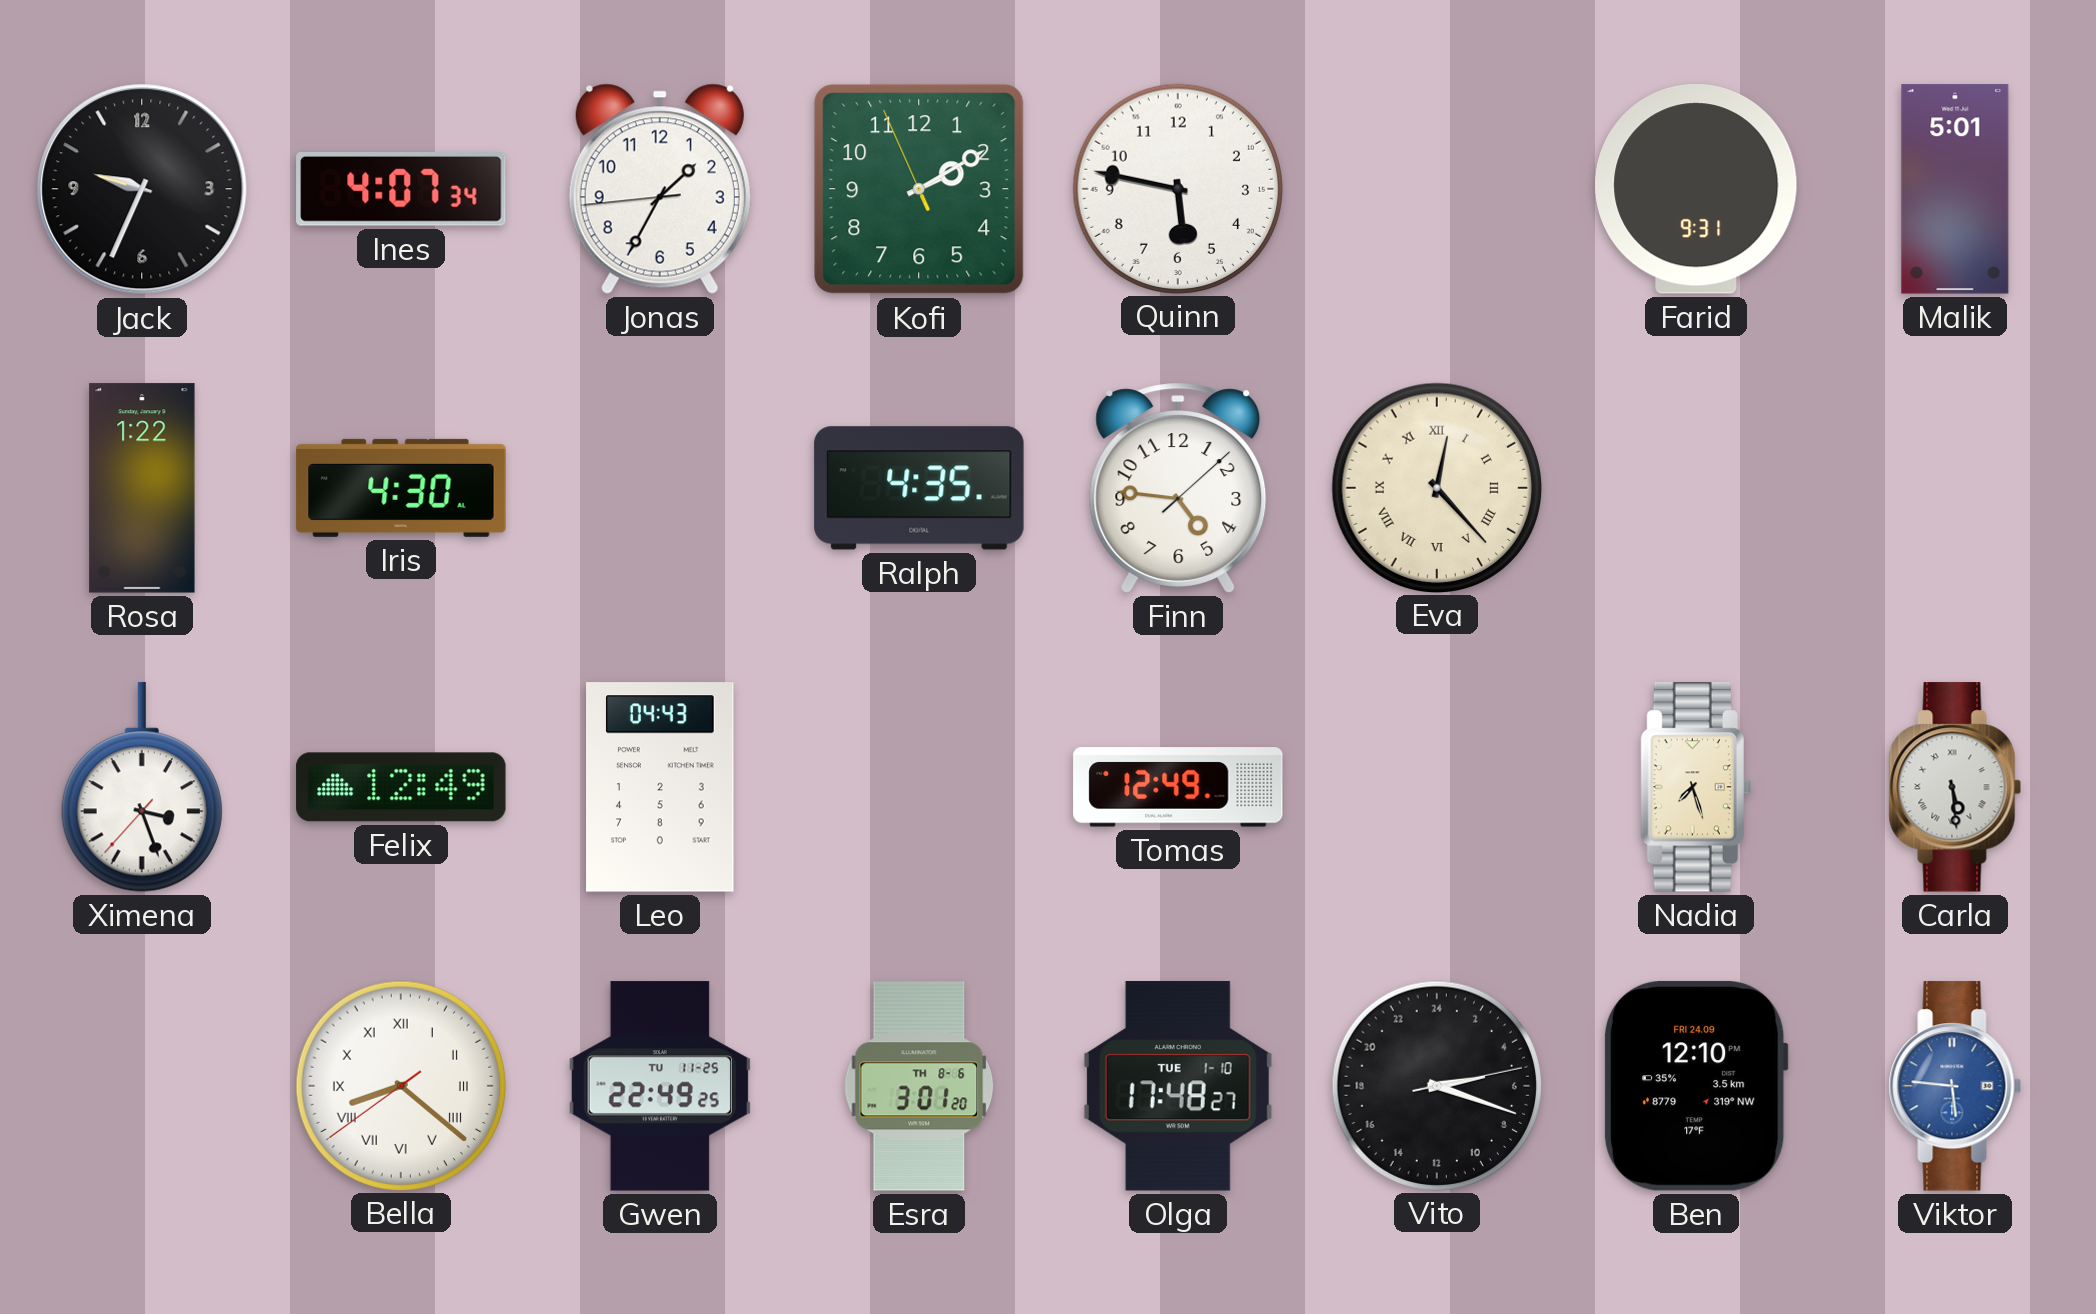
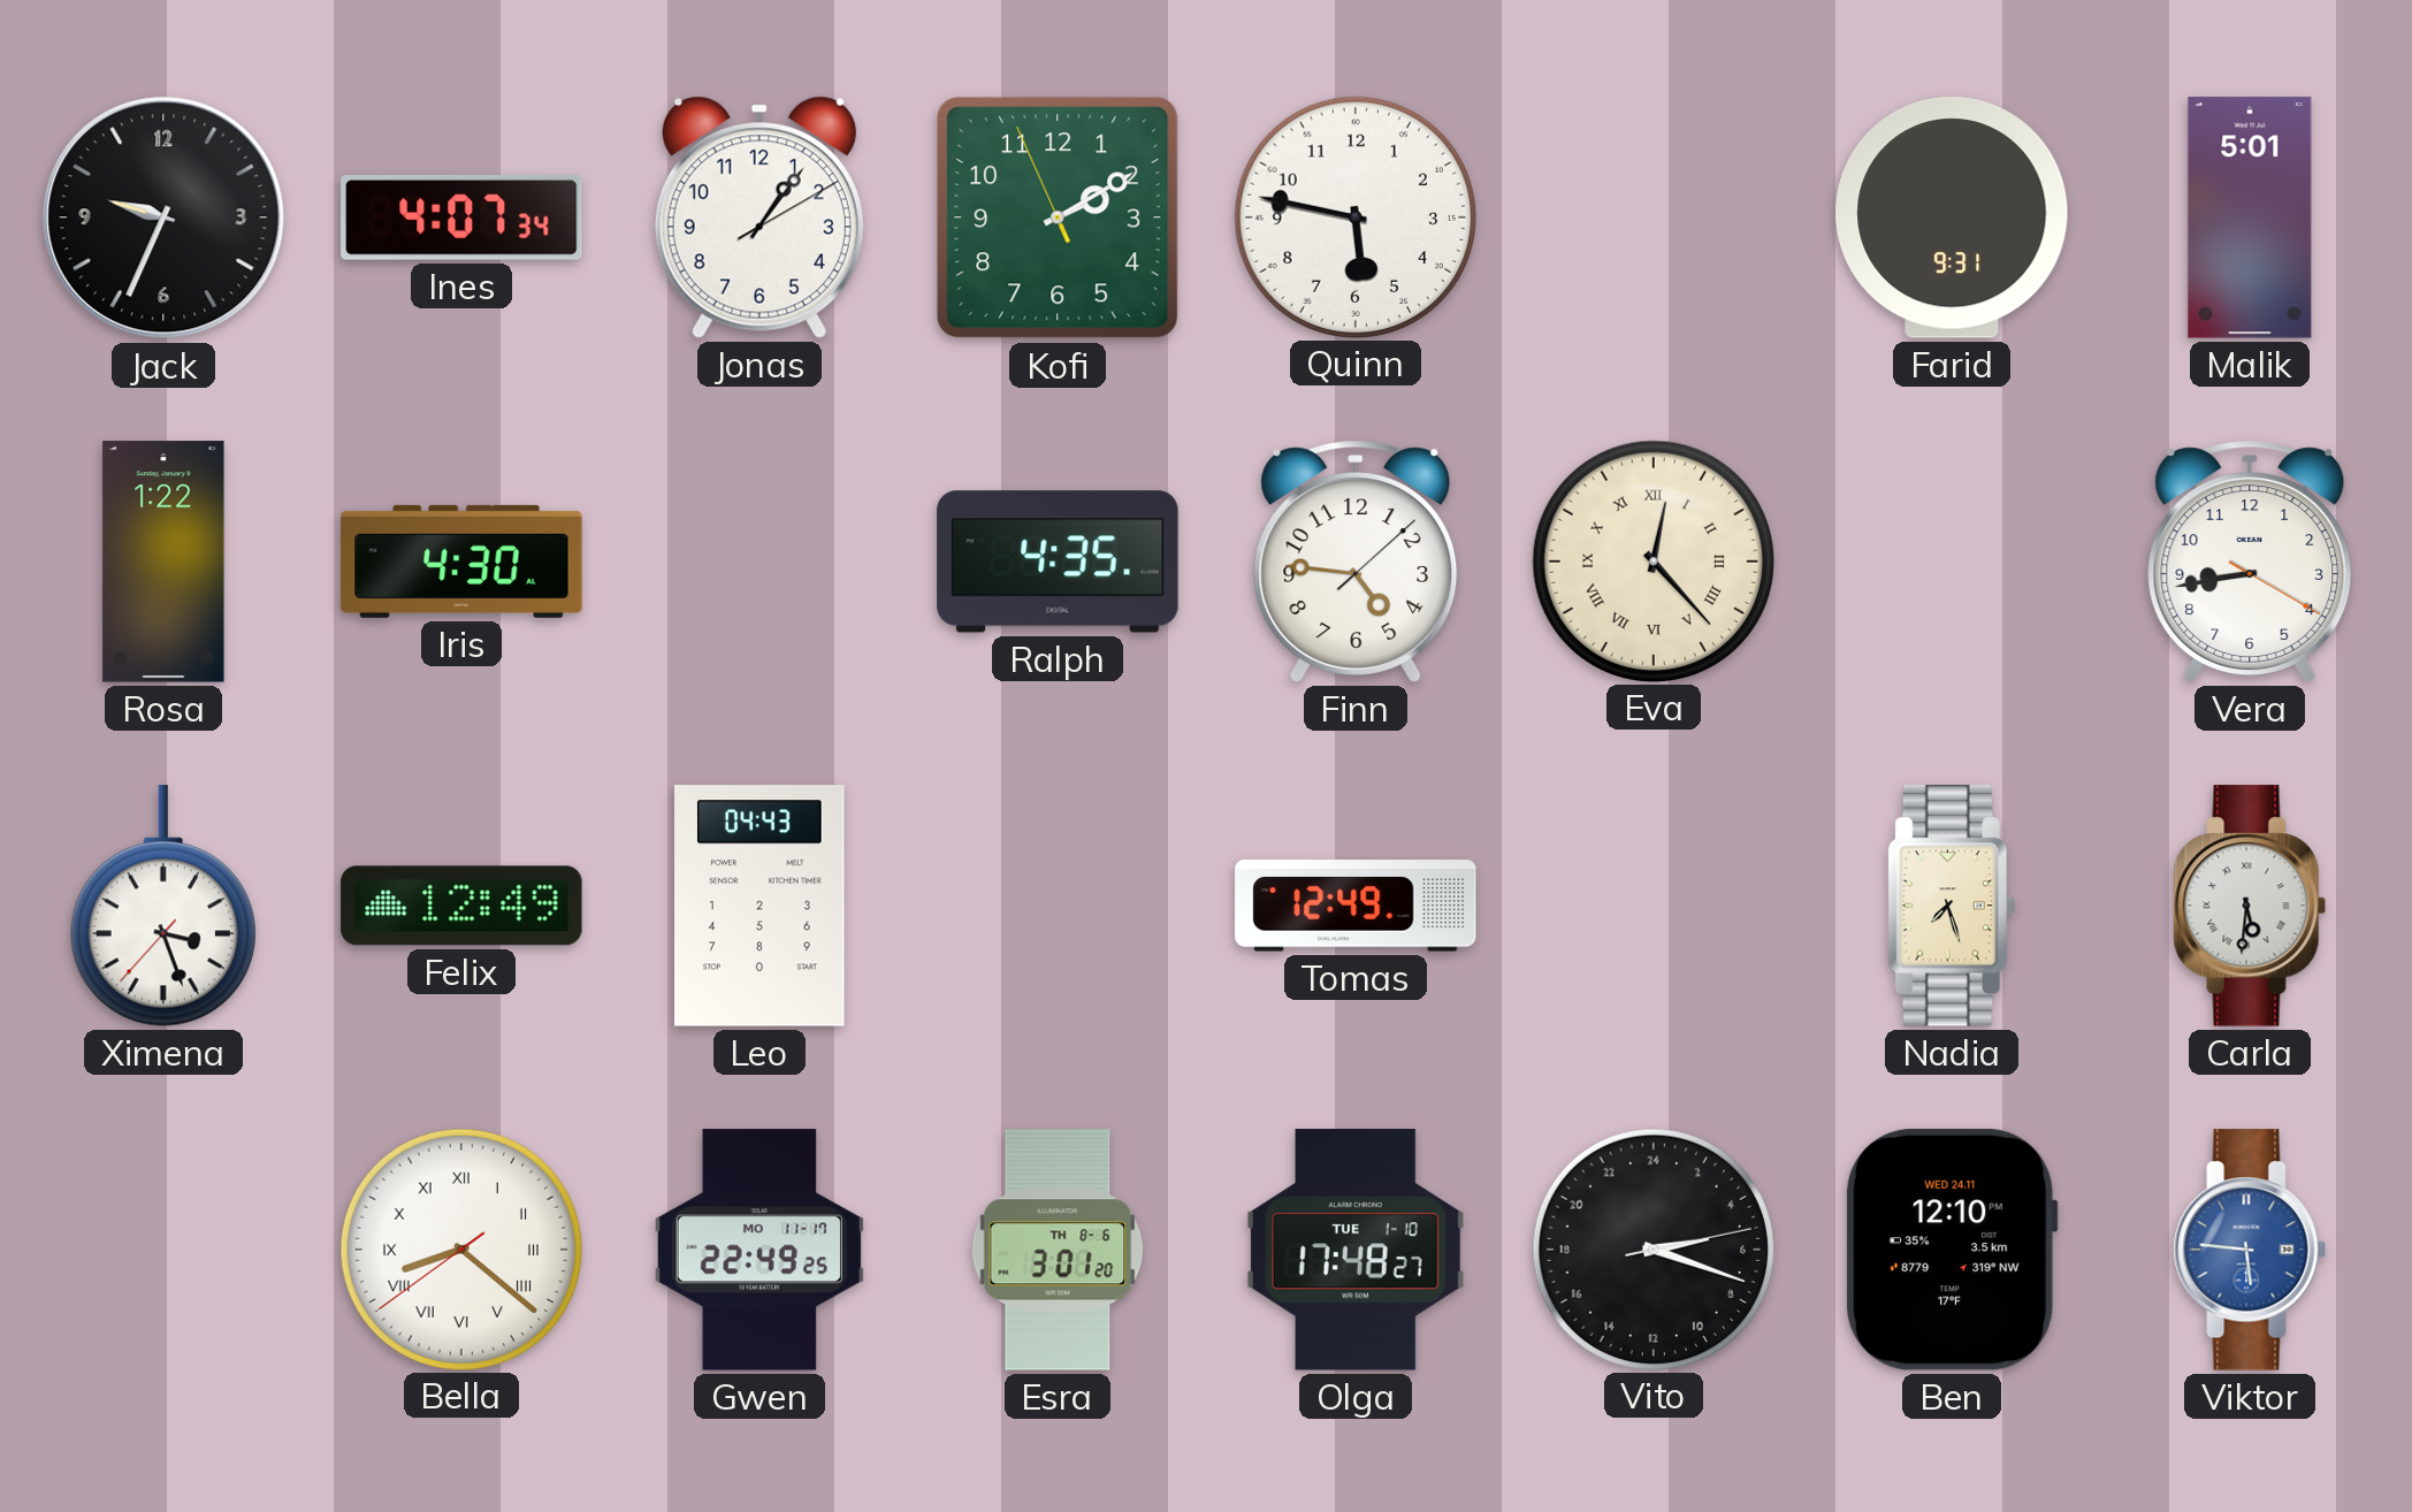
Jonas: 1:34 -> 1:06 (760, 217)
Vera: none -> 8:43 (2250, 562)
Carla: 5:29 -> 5:31 (2250, 906)
Gwen date: TU 11-25 -> MO 11-17 (760, 1250)
Ben date: FRI 24.09 -> WED 24.11 (1952, 1250)
